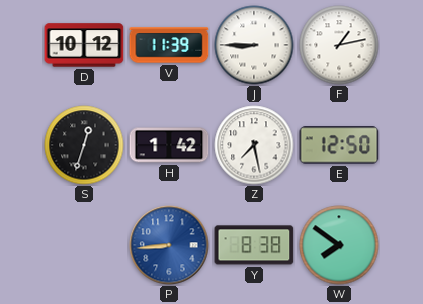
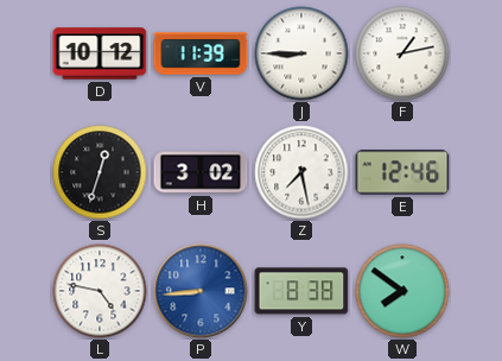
H: 1:42 -> 3:02 (201, 172)
E: 12:50 -> 12:46 (402, 172)
L: none -> 4:47 (100, 291)
